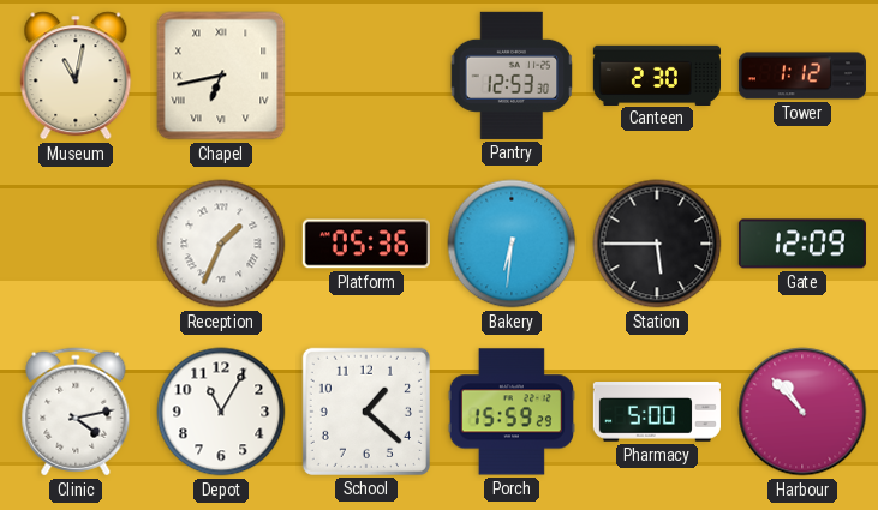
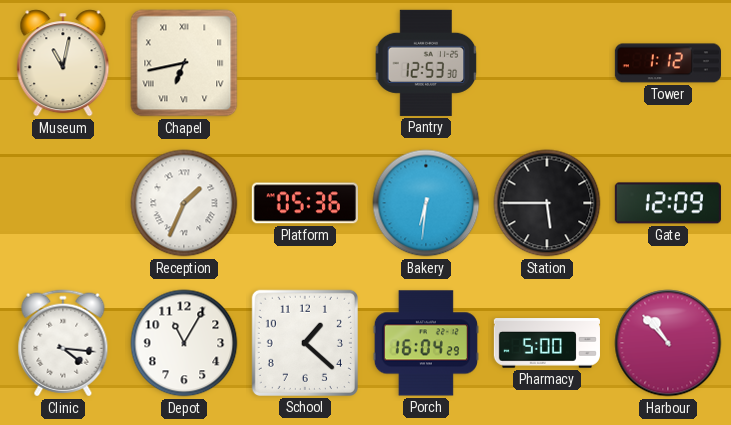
Canteen: 2:30 -> none (657, 74)
Clinic: 4:13 -> 4:16 (63, 343)
Porch: 15:59 -> 16:04 (426, 343)
